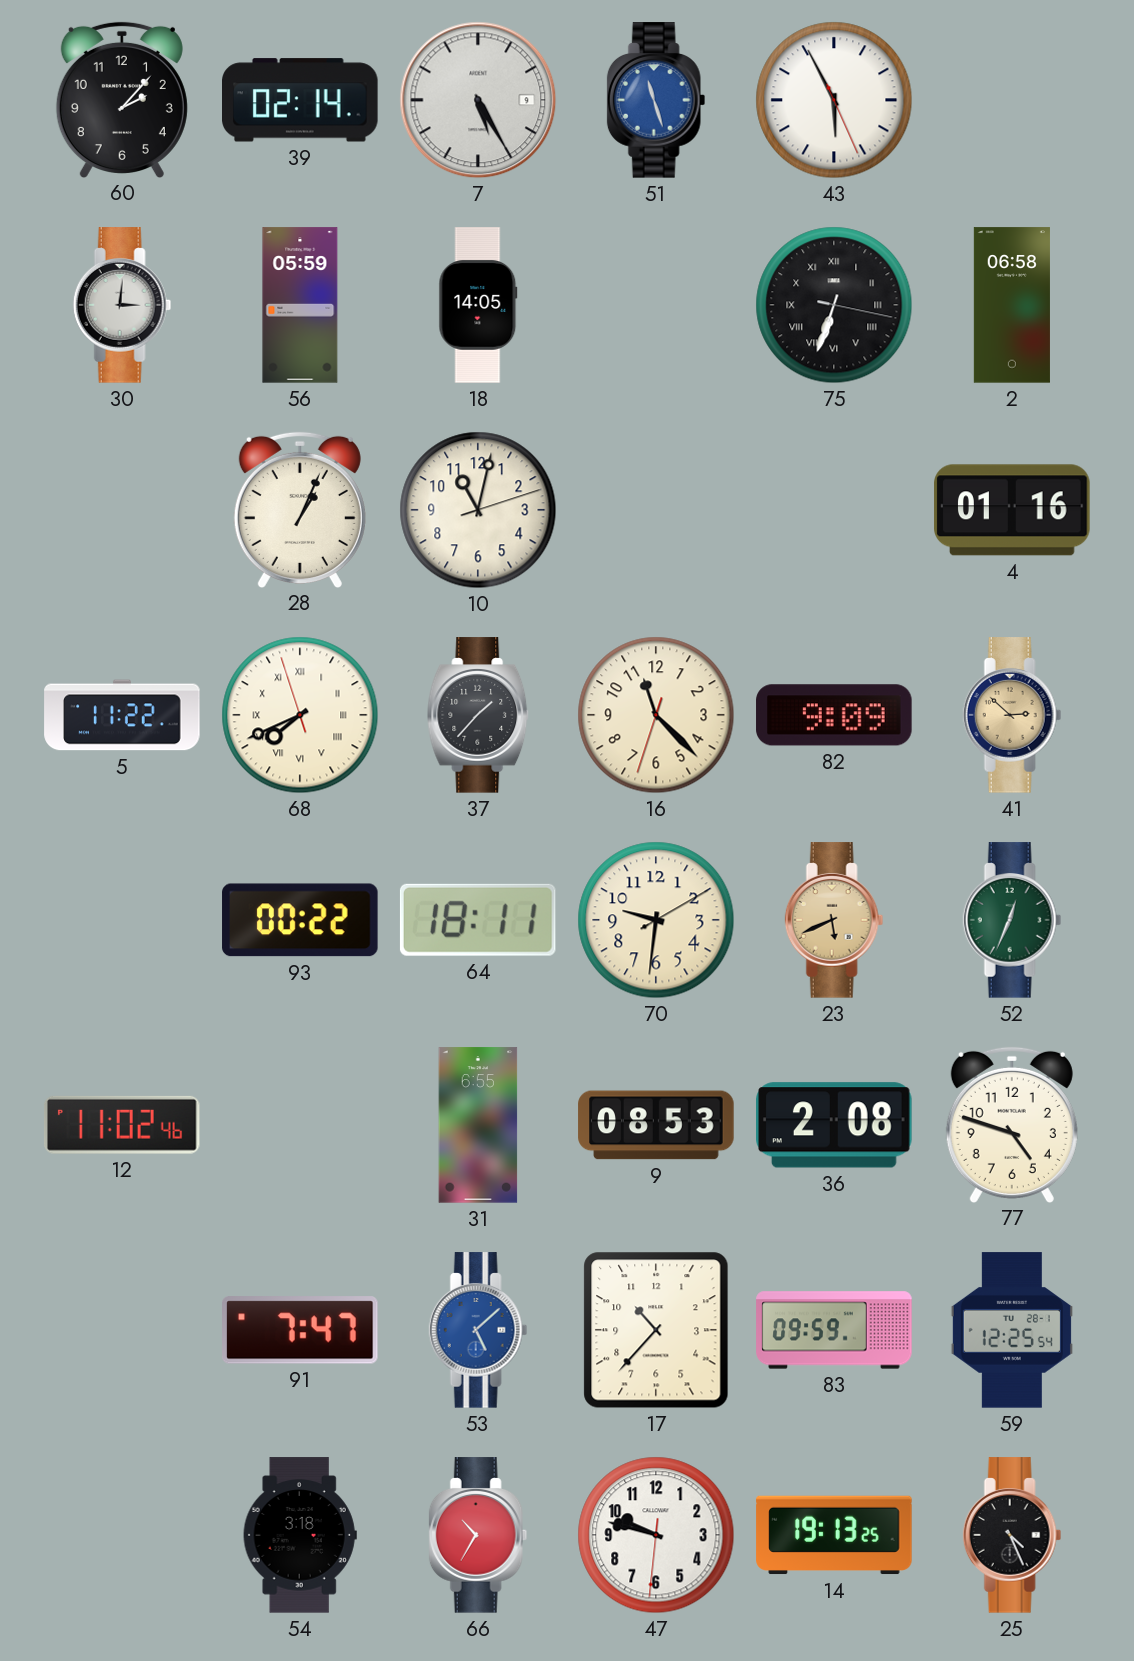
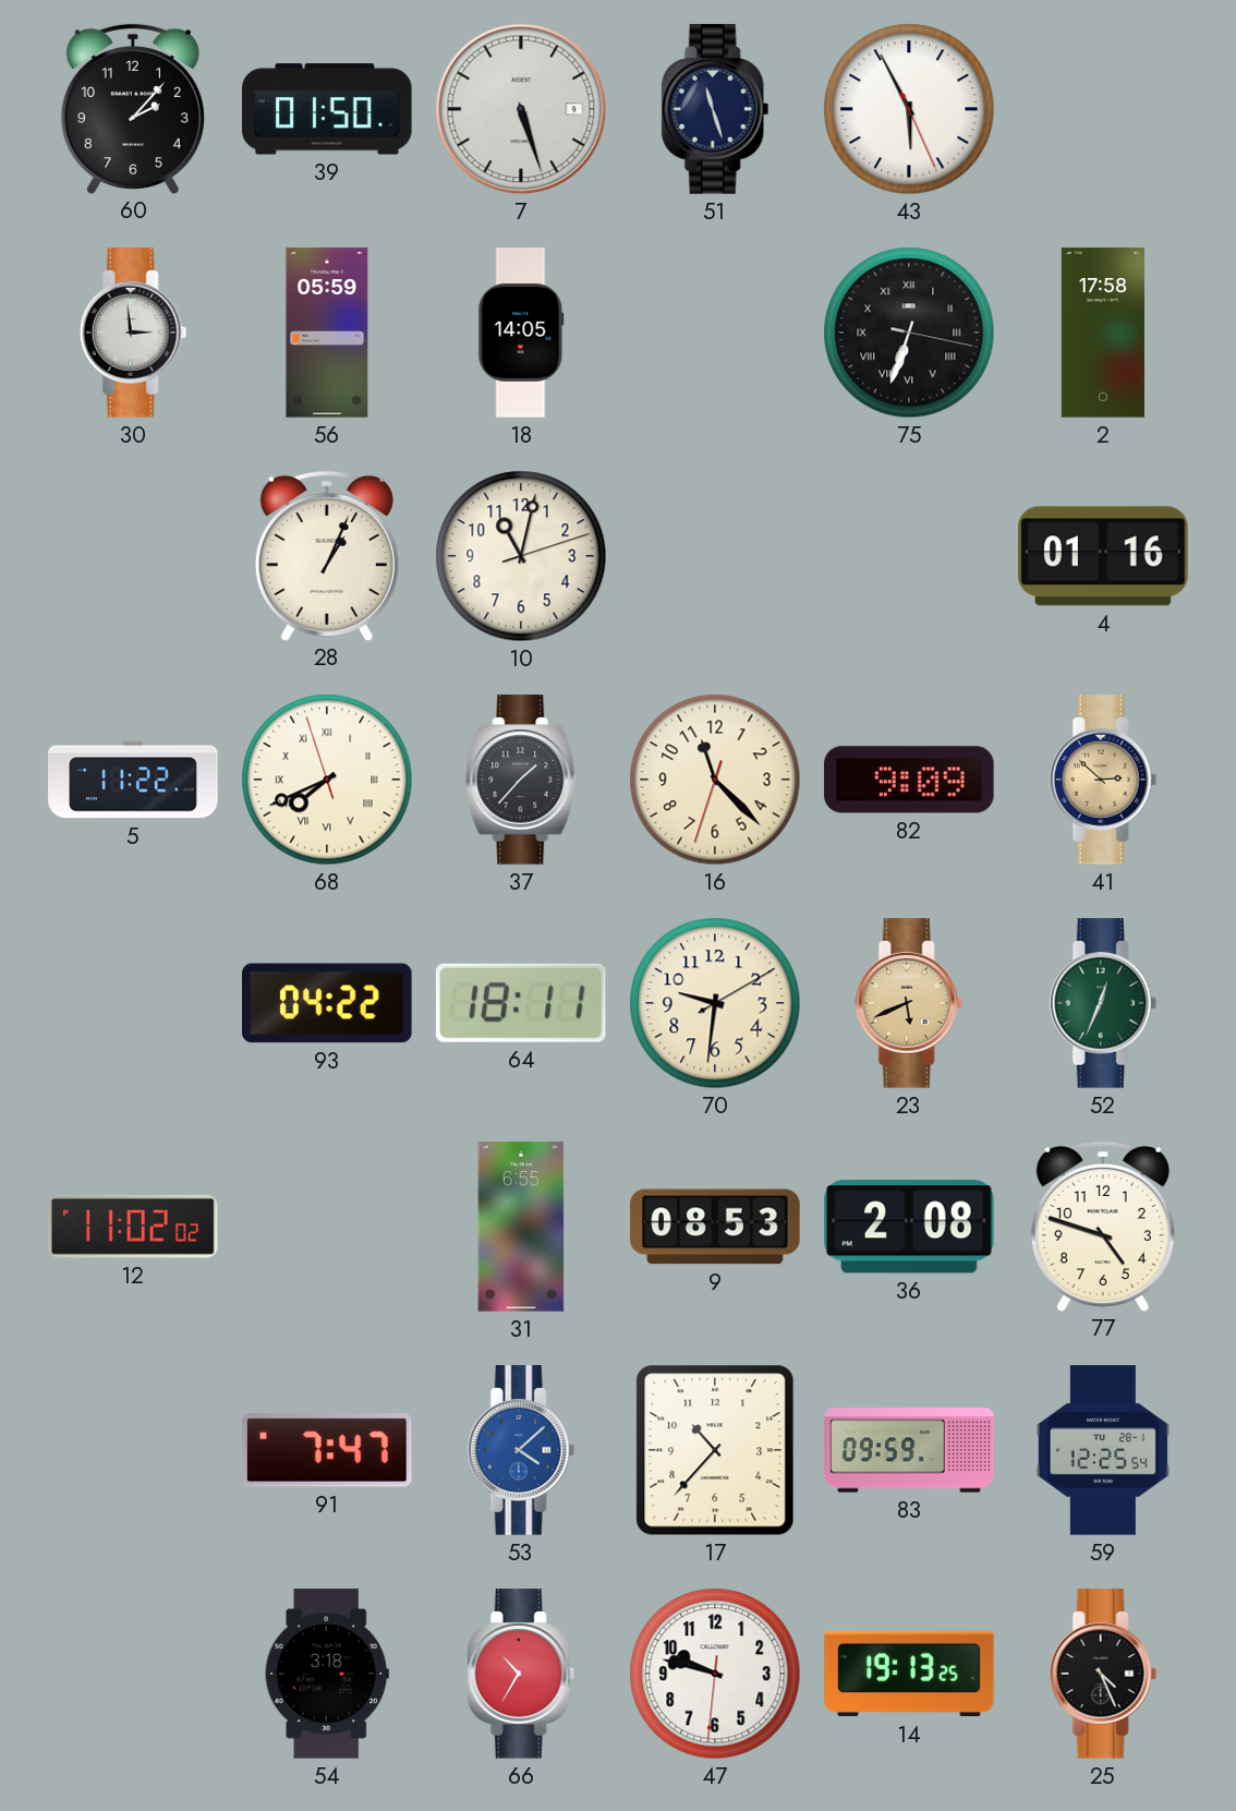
39: 02:14 -> 01:50 (328, 109)
7: 5:25 -> 5:27 (521, 109)
51 dial: blue -> navy (715, 109)
30: 3:01 -> 2:59 (133, 333)
2: 06:58 -> 17:58 (1103, 333)
93: 00:22 -> 04:22 (327, 1003)
12: 11:02:46 -> 11:02:02 (133, 1227)
53: 5:08 -> 4:08 (521, 1450)
